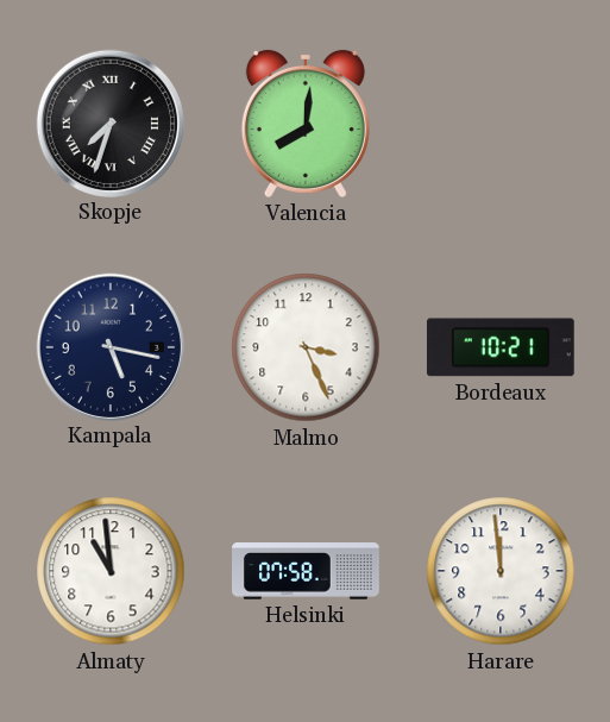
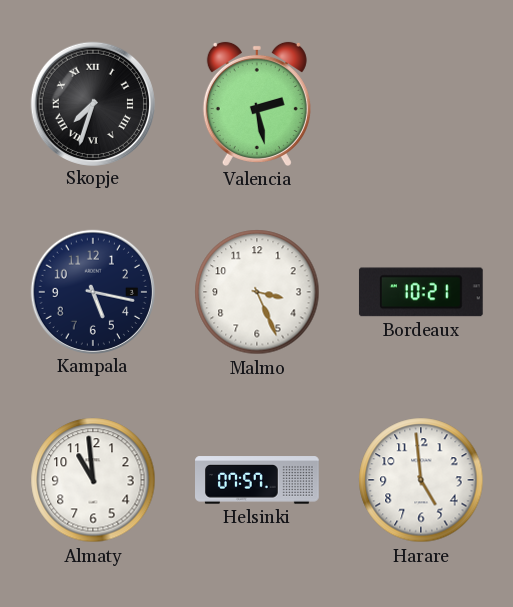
Valencia: 8:01 -> 2:28 (257, 104)
Helsinki: 07:58 -> 07:57 (258, 480)
Harare: 11:59 -> 4:59 (421, 480)
